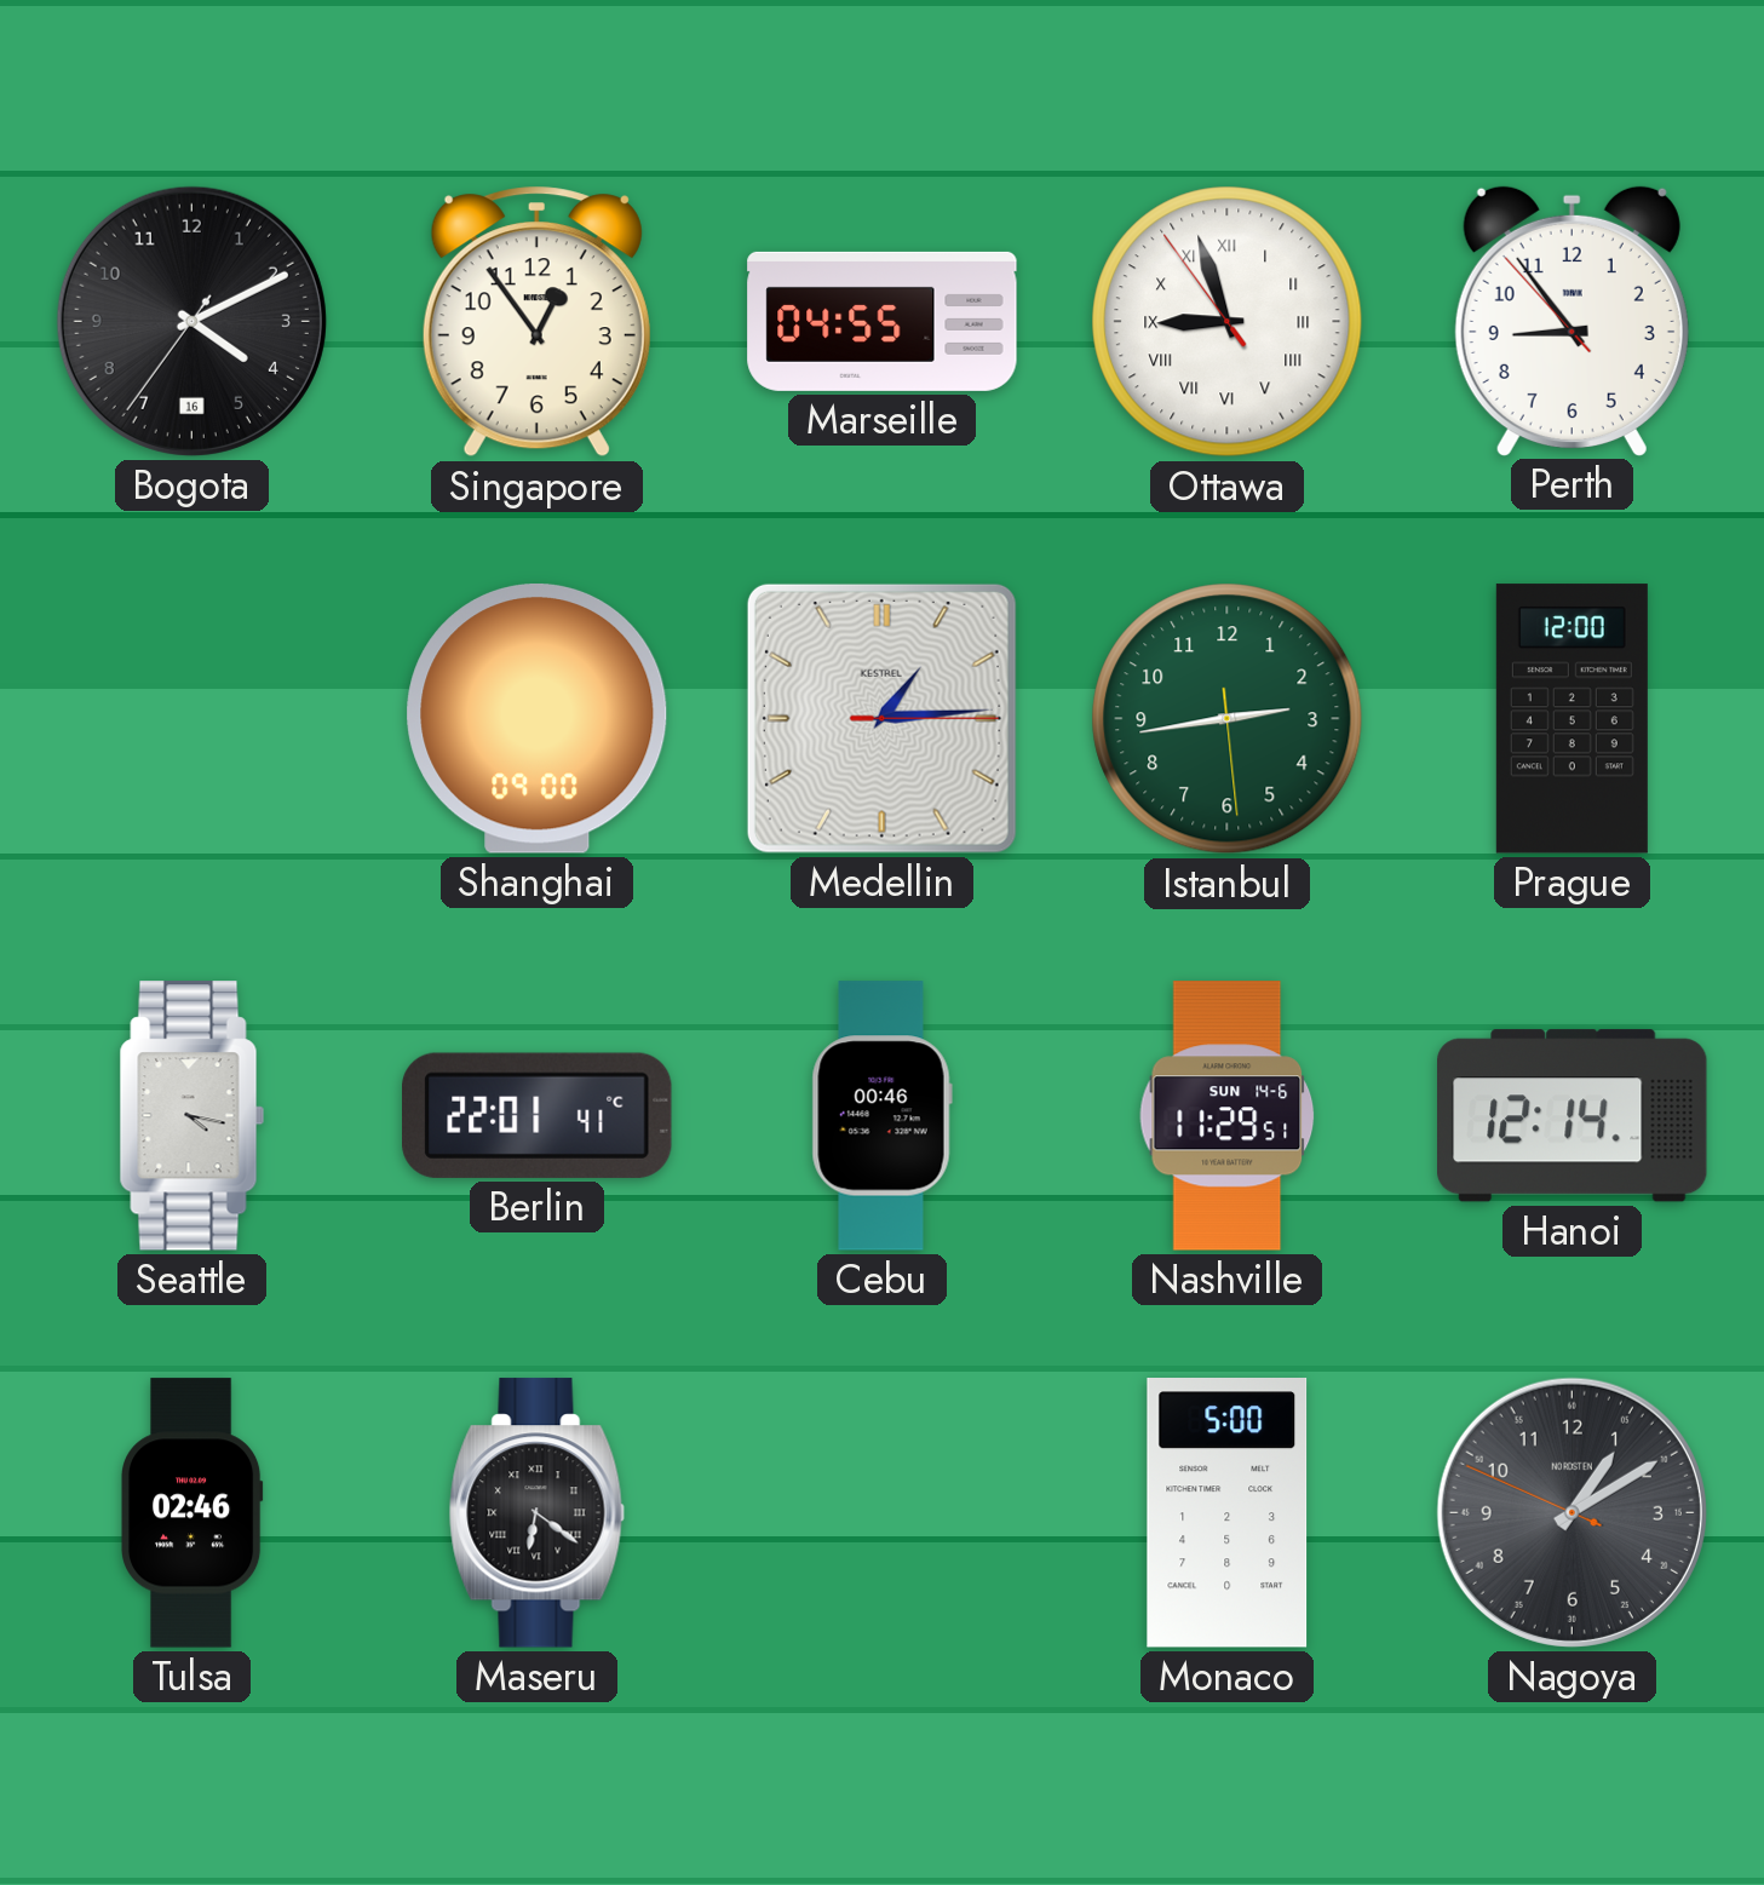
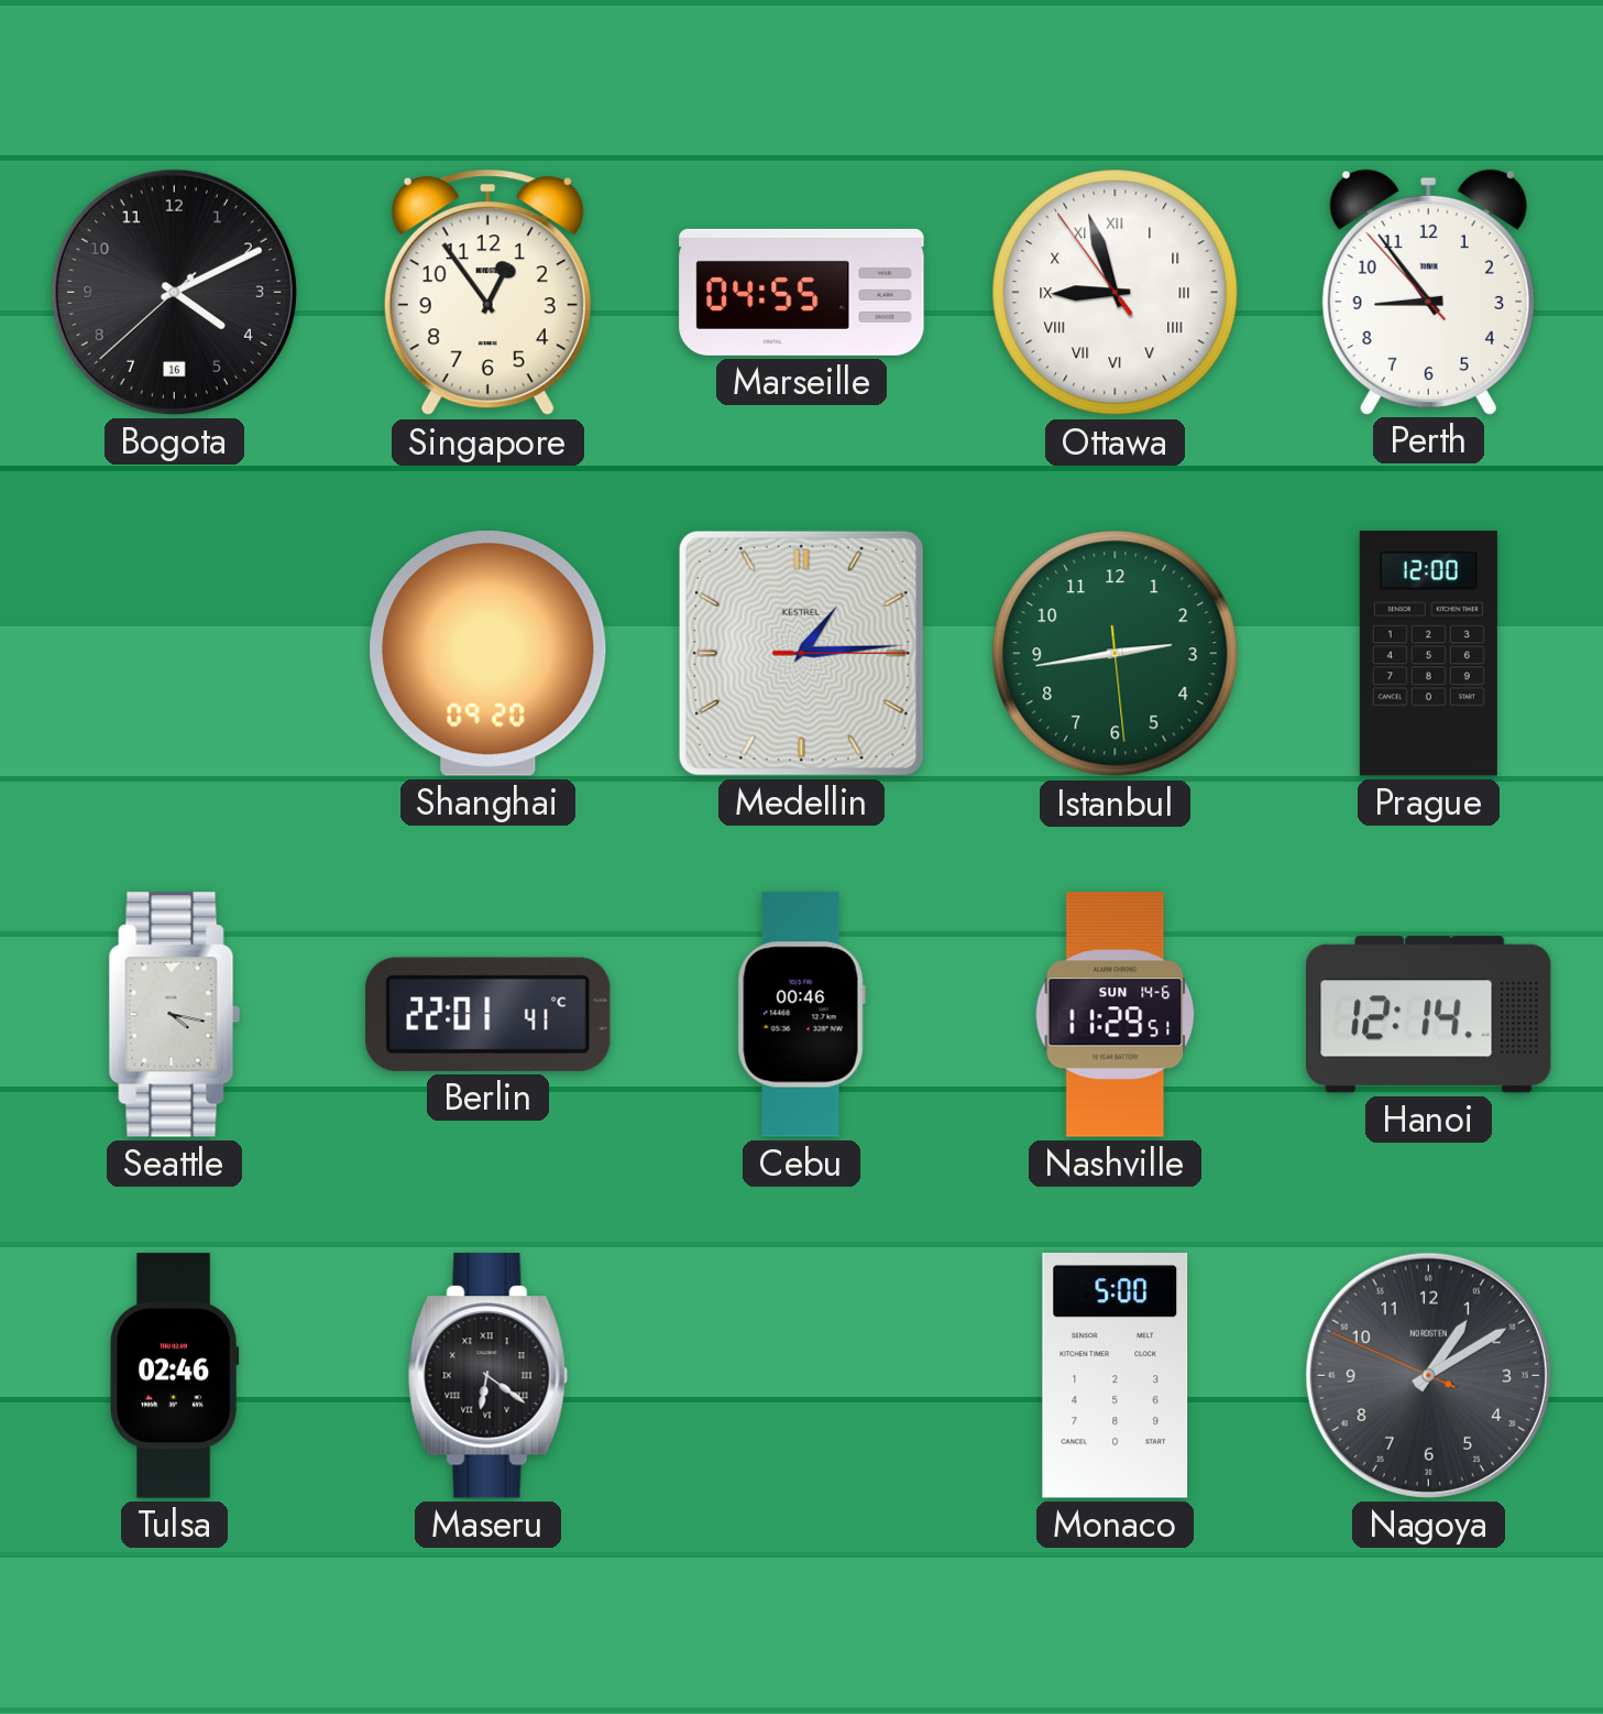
Bogota: 4:10:36 -> 4:10:38 (174, 292)
Shanghai: 09:00 -> 09:20 (488, 653)
